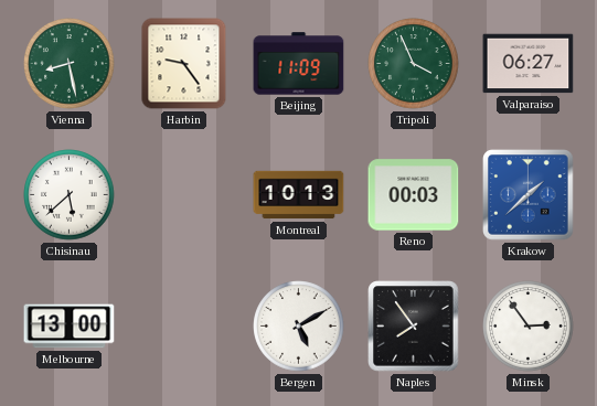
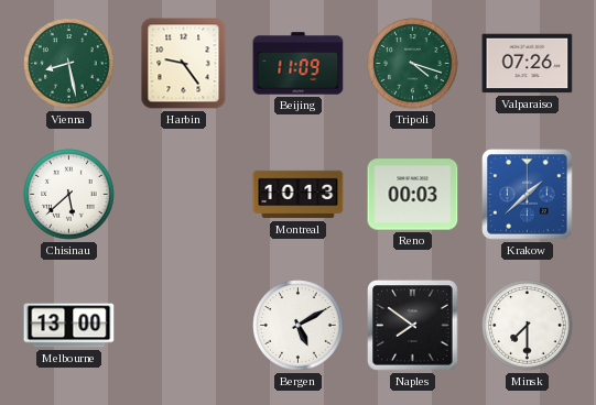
Tripoli: 3:56 -> 4:18 (413, 64)
Valparaiso: 06:27 -> 07:26 (528, 64)
Naples: 7:54 -> 7:51 (413, 326)
Minsk: 2:54 -> 7:30 (528, 326)
